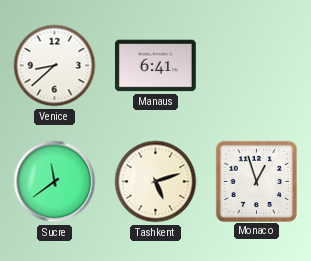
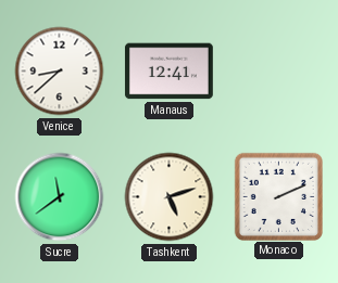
Manaus: 6:41 -> 12:41 (168, 72)
Monaco: 12:57 -> 2:11 (278, 196)
